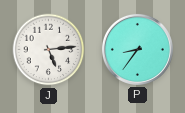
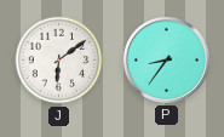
J: 5:14 -> 6:09 (59, 61)
